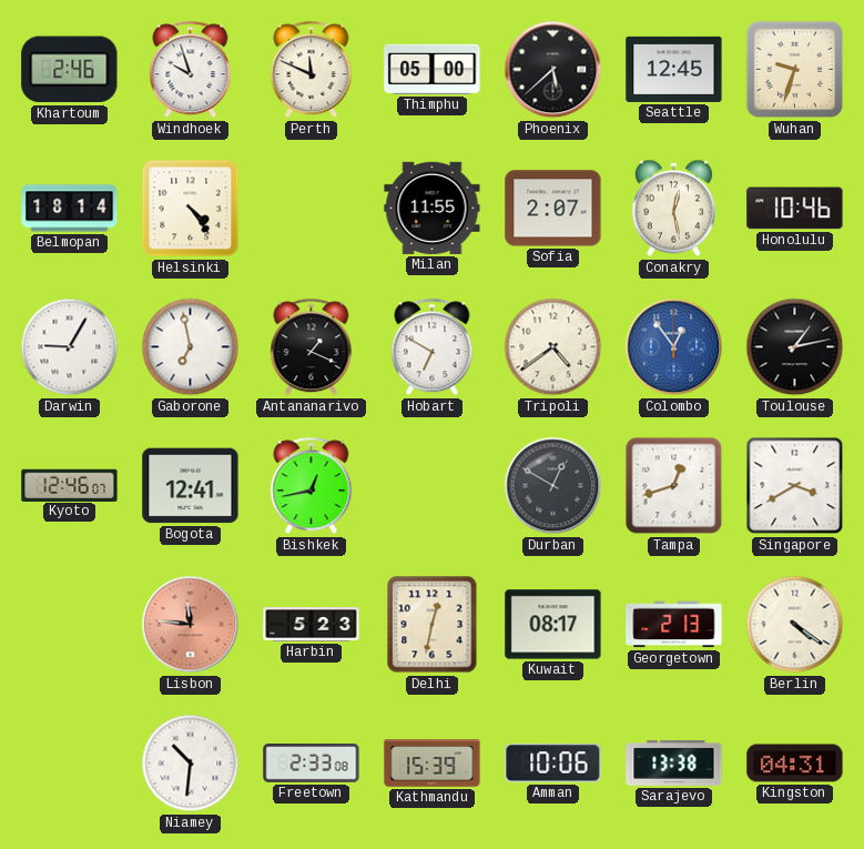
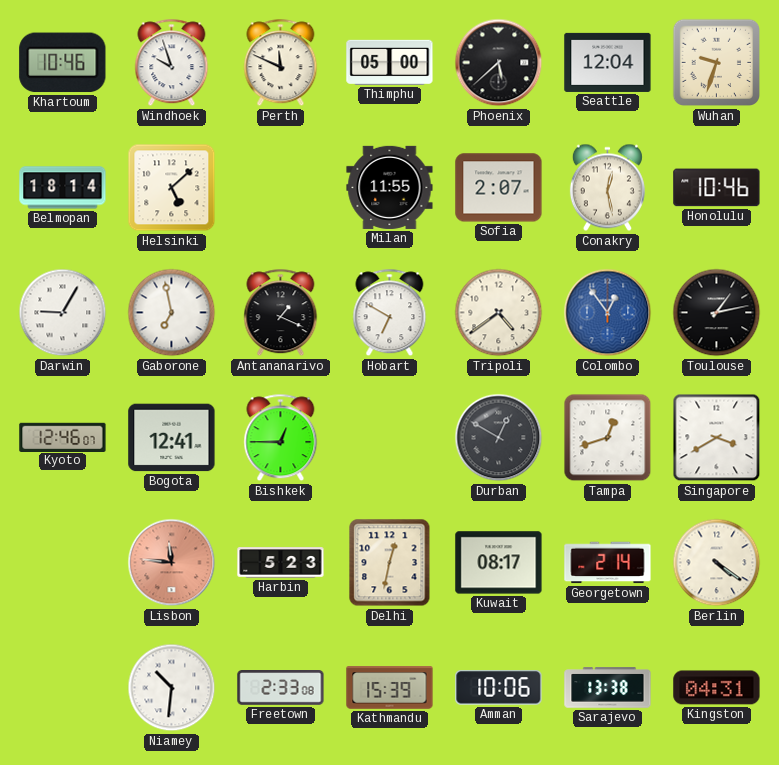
Khartoum: 2:46 -> 10:46 (63, 63)
Seattle: 12:45 -> 12:04 (608, 62)
Helsinki: 4:24 -> 5:08 (172, 188)
Bishkek: 12:43 -> 12:45 (281, 438)
Georgetown: 2:13 -> 2:14 (608, 563)
